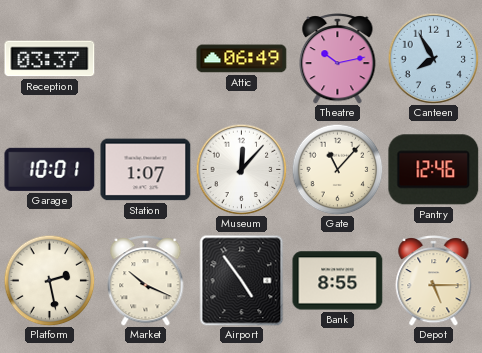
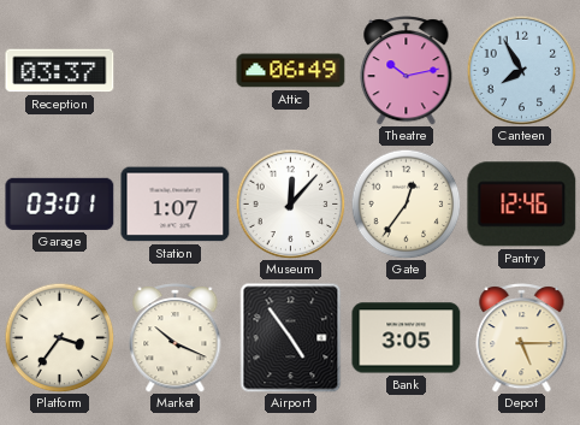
Garage: 10:01 -> 03:01 (60, 203)
Gate: 11:07 -> 12:36 (406, 203)
Platform: 2:28 -> 3:36 (59, 337)
Bank: 8:55 -> 3:05 (407, 338)
